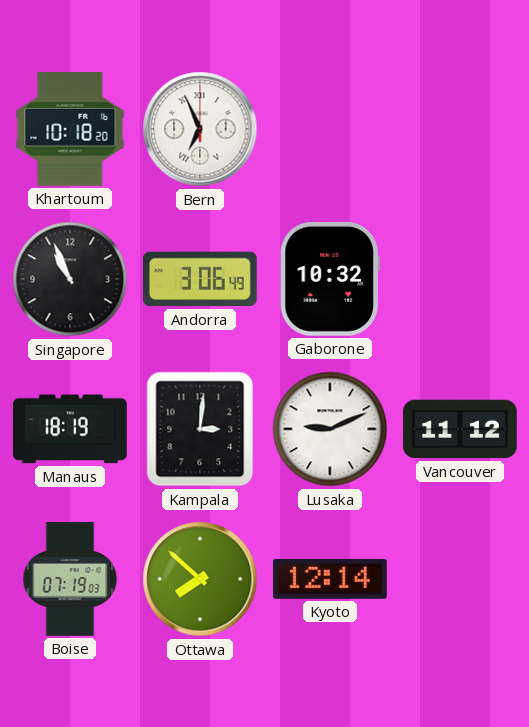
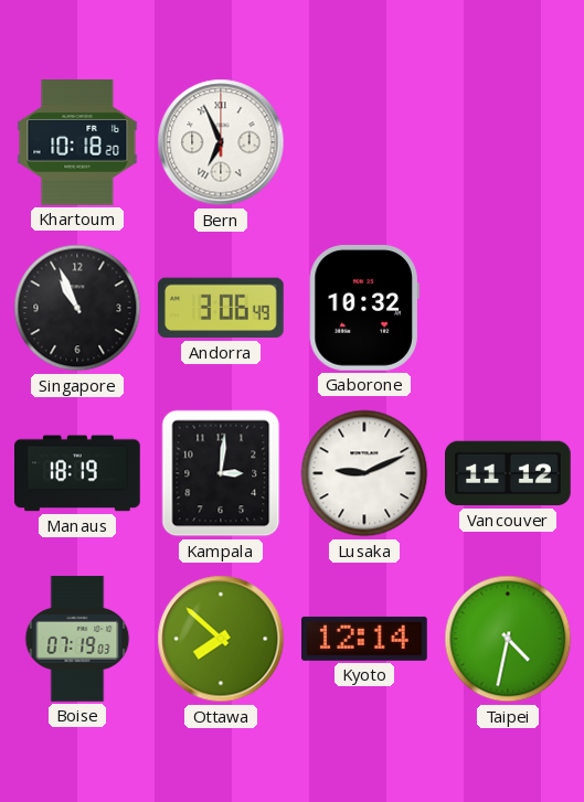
Taipei: none -> 4:32 (508, 639)
